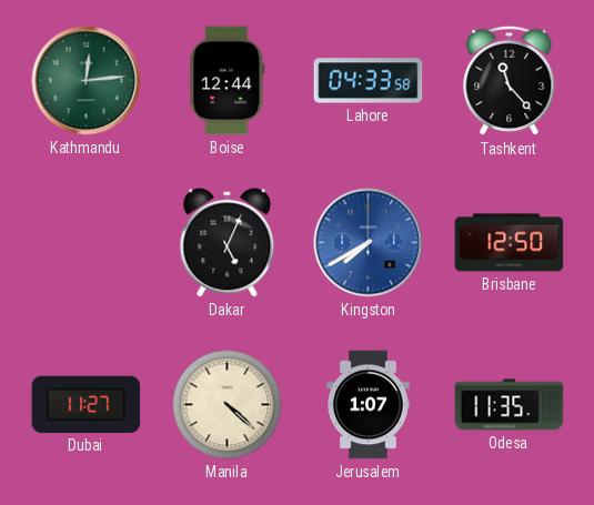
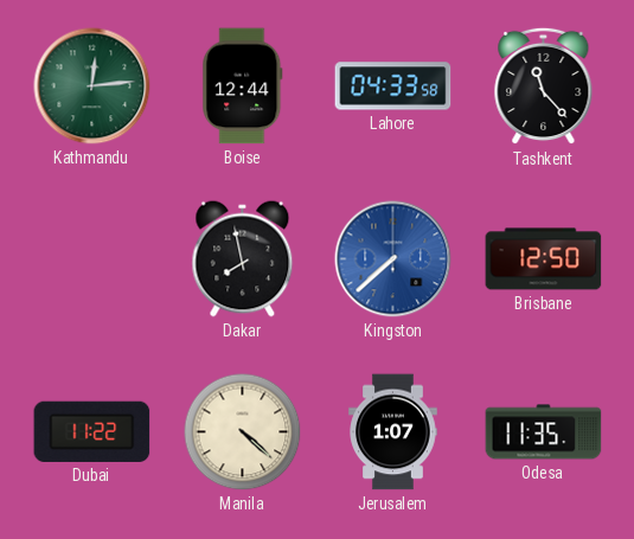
Dakar: 5:04 -> 7:58 (243, 259)
Kingston: 7:40 -> 7:38 (393, 259)
Dubai: 11:27 -> 11:22 (92, 431)
